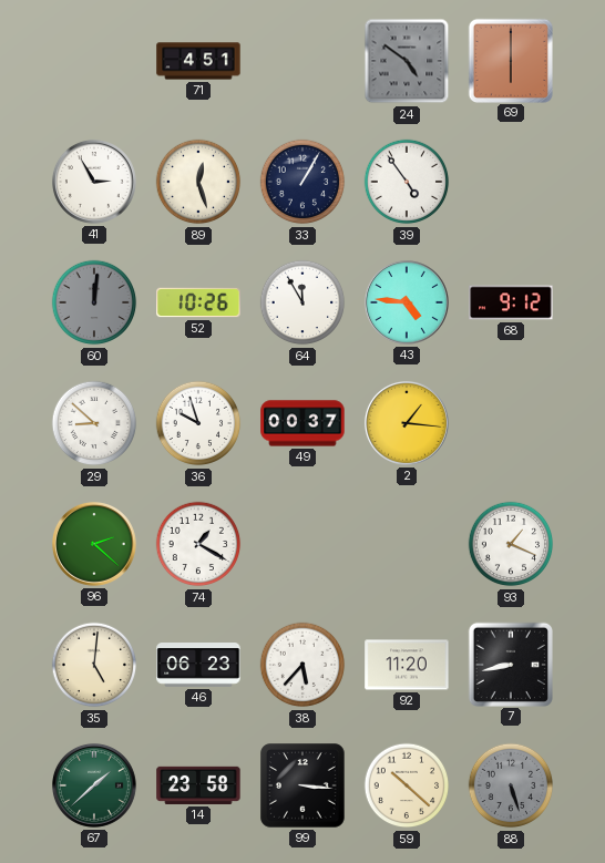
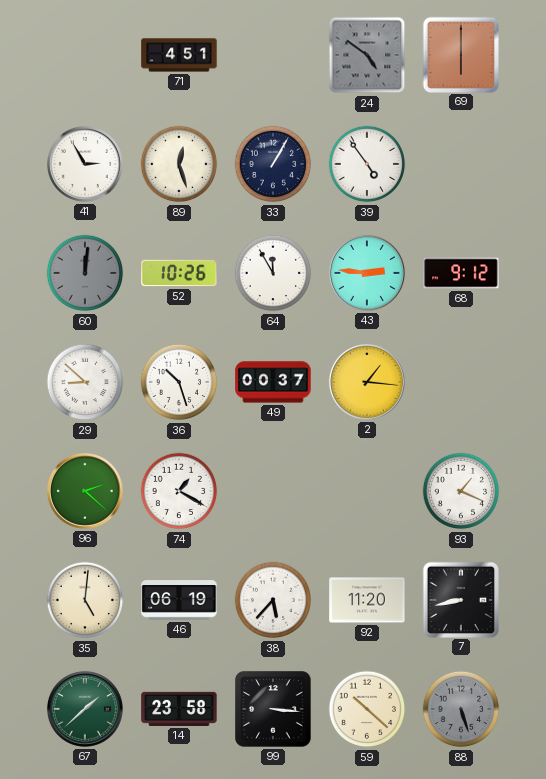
43: 4:46 -> 2:46 (367, 273)
36: 9:57 -> 10:27 (179, 382)
46: 06:23 -> 06:19 (179, 600)
